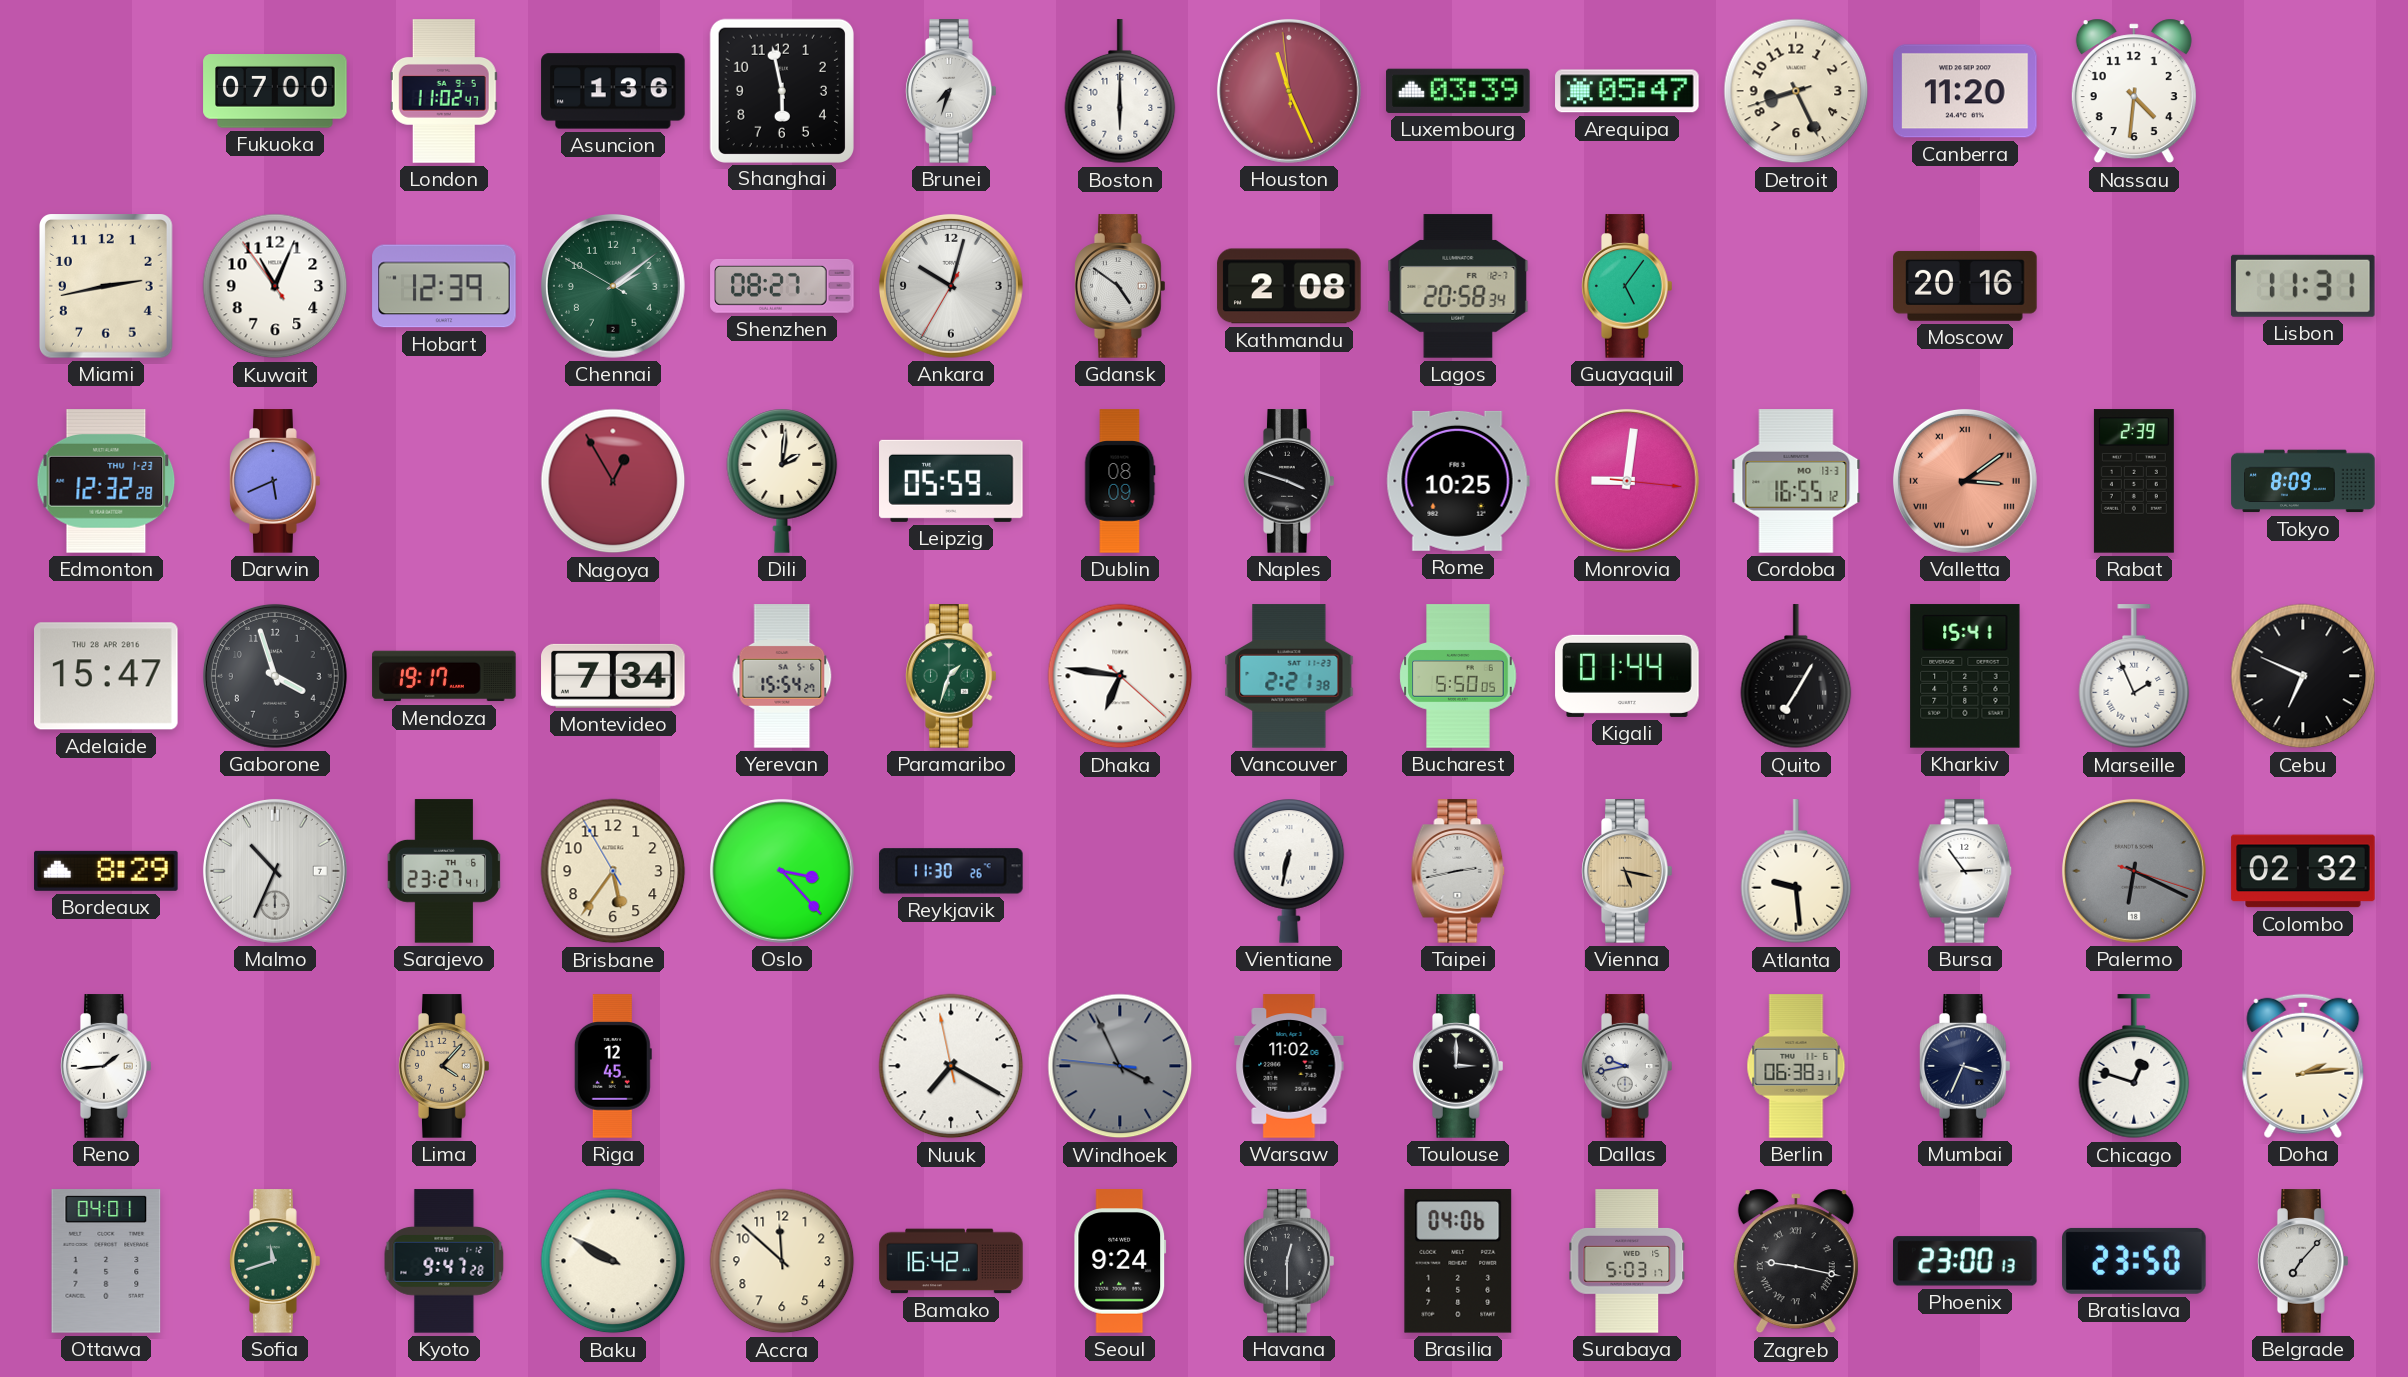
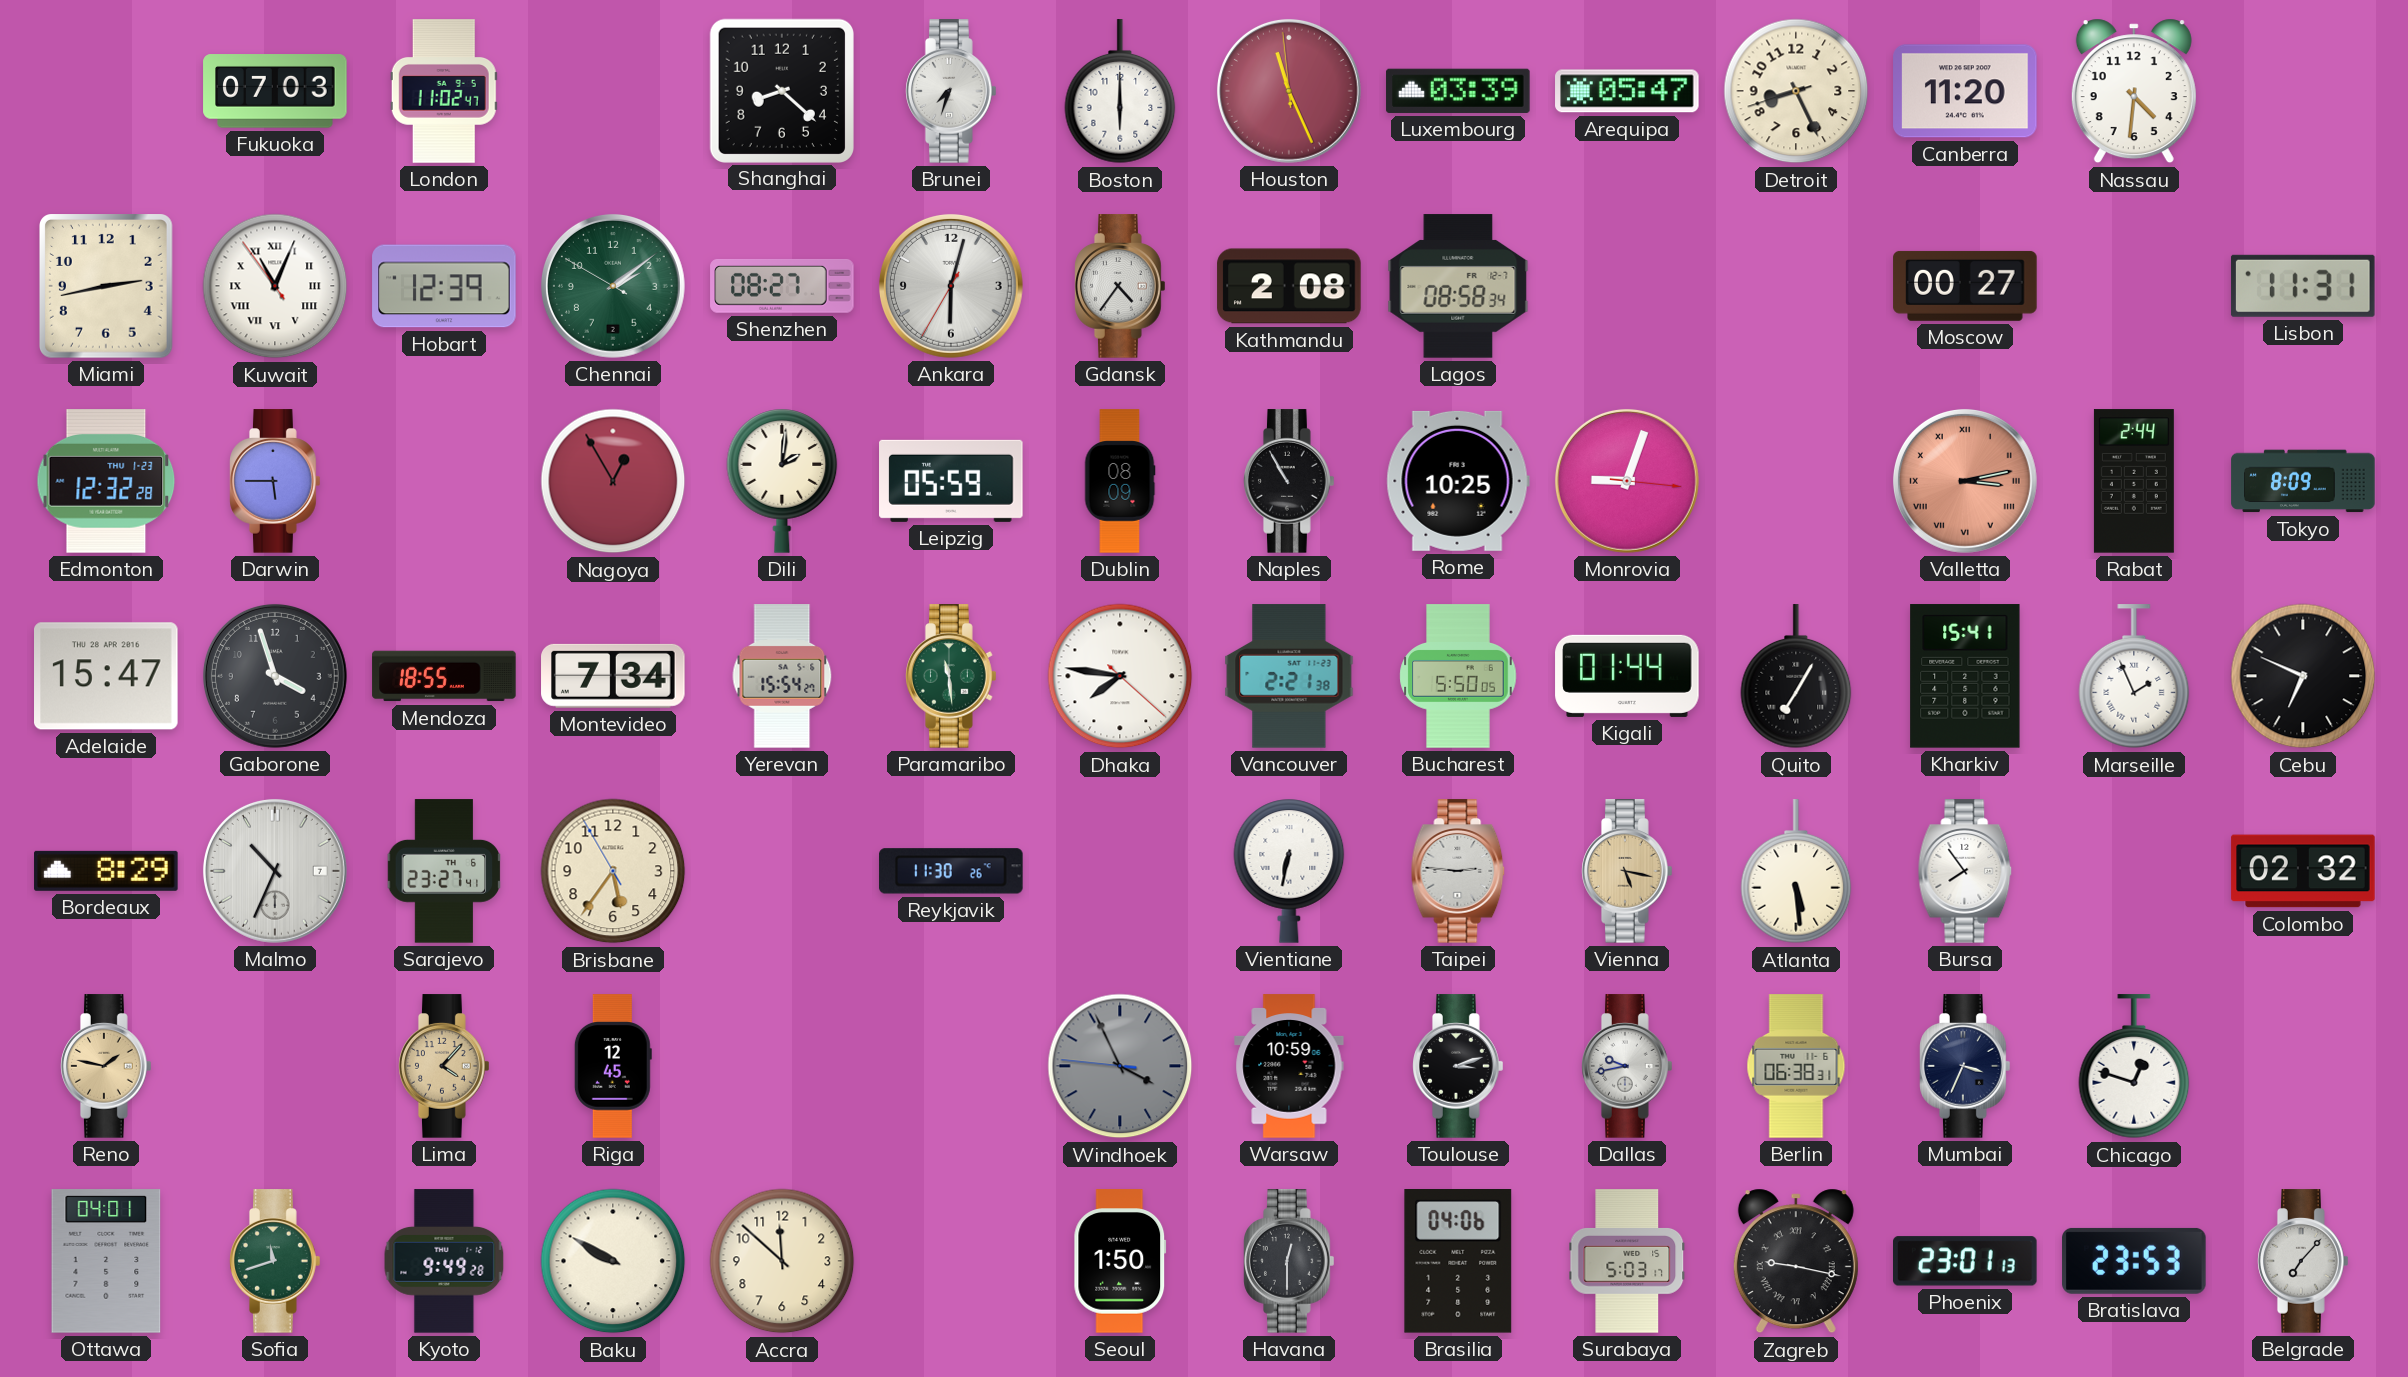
Fukuoka: 07:00 -> 07:03 (275, 91)
Asuncion: 1:36 -> none (613, 91)
Shanghai: 5:58 -> 8:22 (781, 90)
Kuwait numerals: Arabic -> Roman (275, 286)
Ankara: 10:02 -> 6:02 (951, 286)
Gdansk: 4:51 -> 4:36 (1120, 286)
Lagos: 20:58 -> 08:58 (1458, 286)
Guayaquil: 5:06 -> none (1627, 286)
Moscow: 20:16 -> 00:27 (1965, 286)
Darwin: 5:41 -> 5:45 (275, 481)
Naples: 3:48 -> 10:55 (1289, 481)
Monrovia: 9:01 -> 9:03 (1627, 481)
Cordoba: 16:55 -> none (1796, 481)
Valletta: 3:09 -> 3:13 (1965, 481)
Rabat: 2:39 -> 2:44 (2134, 481)
Mendoza: 19:17 -> 18:55 (444, 676)
Paramaribo: 1:33 -> 11:29 (951, 676)
Dhaka: 6:46 -> 7:46 (1120, 676)
Oslo: 3:23 -> none (782, 871)
Taipei: 2:43 -> 2:46 (1458, 871)
Atlanta: 9:29 -> 5:29 (1796, 872)
Bursa: 2:54 -> 7:54 (1965, 871)
Palermo: 6:19 -> none (2134, 871)
Reno: 1:44 -> 1:47 (106, 1066)
Reno dial: white -> champagne (106, 1066)
Nuuk: 7:19 -> none (951, 1066)
Warsaw: 11:02 -> 10:59 (1289, 1066)
Toulouse: 3:00 -> 3:12 (1458, 1066)
Doha: 2:14 -> none (2303, 1066)
Kyoto: 9:47 -> 9:49 (444, 1261)
Bamako: 16:42 -> none (951, 1261)
Seoul: 9:24 -> 1:50 (1120, 1261)
Phoenix: 23:00 -> 23:01 (1966, 1261)
Bratislava: 23:50 -> 23:53 (2134, 1261)
